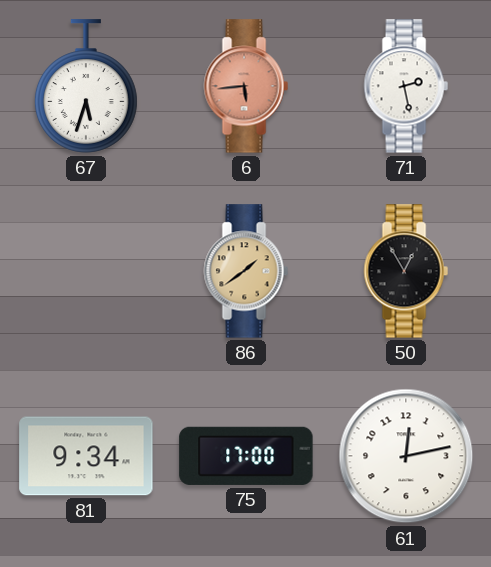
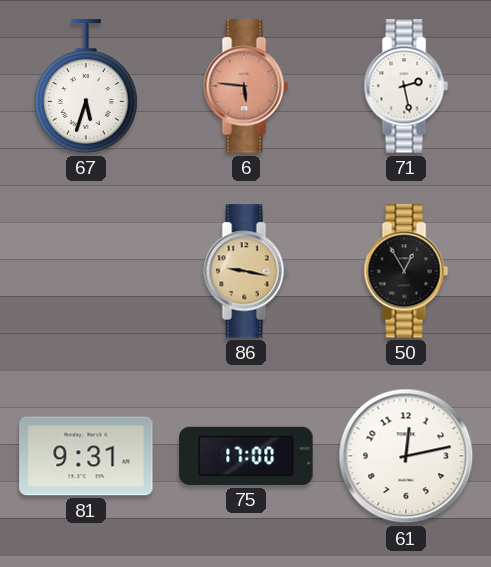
6: 5:44 -> 5:46 (246, 86)
86: 1:39 -> 9:17 (246, 271)
81: 9:34 -> 9:31 (86, 456)
